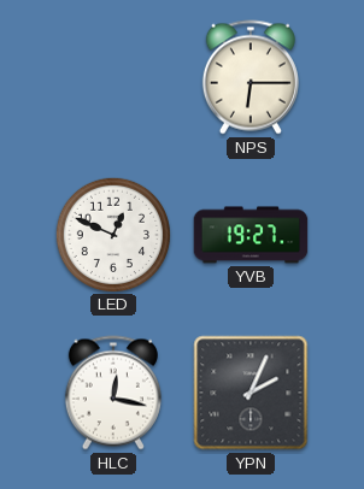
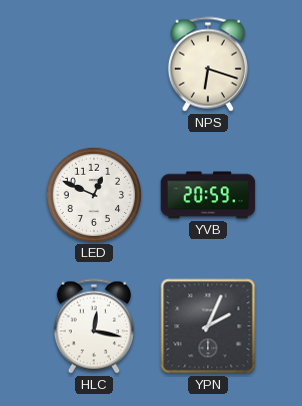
NPS: 6:15 -> 6:18 (208, 64)
YVB: 19:27 -> 20:59 (208, 195)
